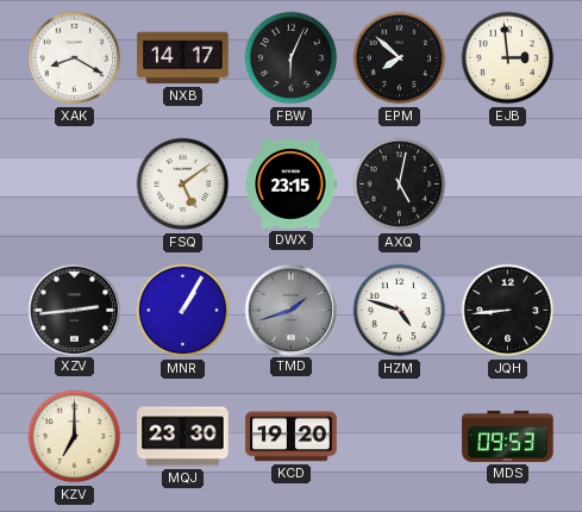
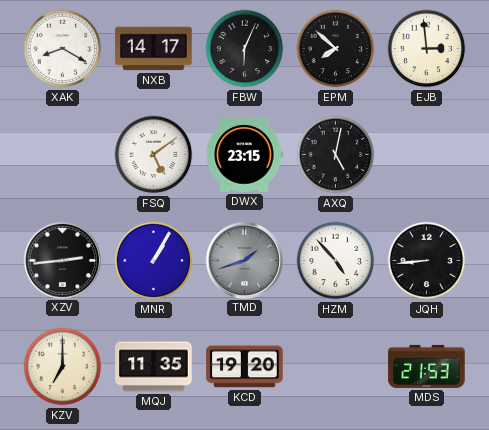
HZM: 4:48 -> 4:53 (336, 261)
MQJ: 23:30 -> 11:35 (154, 367)
MDS: 09:53 -> 21:53 (427, 366)
